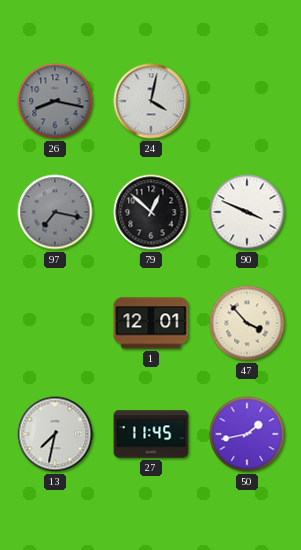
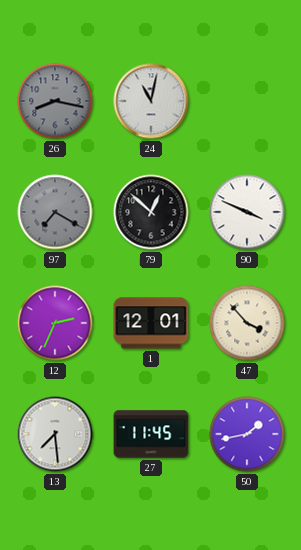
24: 4:02 -> 11:02 (151, 101)
97: 7:17 -> 7:20 (55, 212)
12: none -> 2:34 (55, 323)
13: 7:32 -> 7:29 (55, 434)
